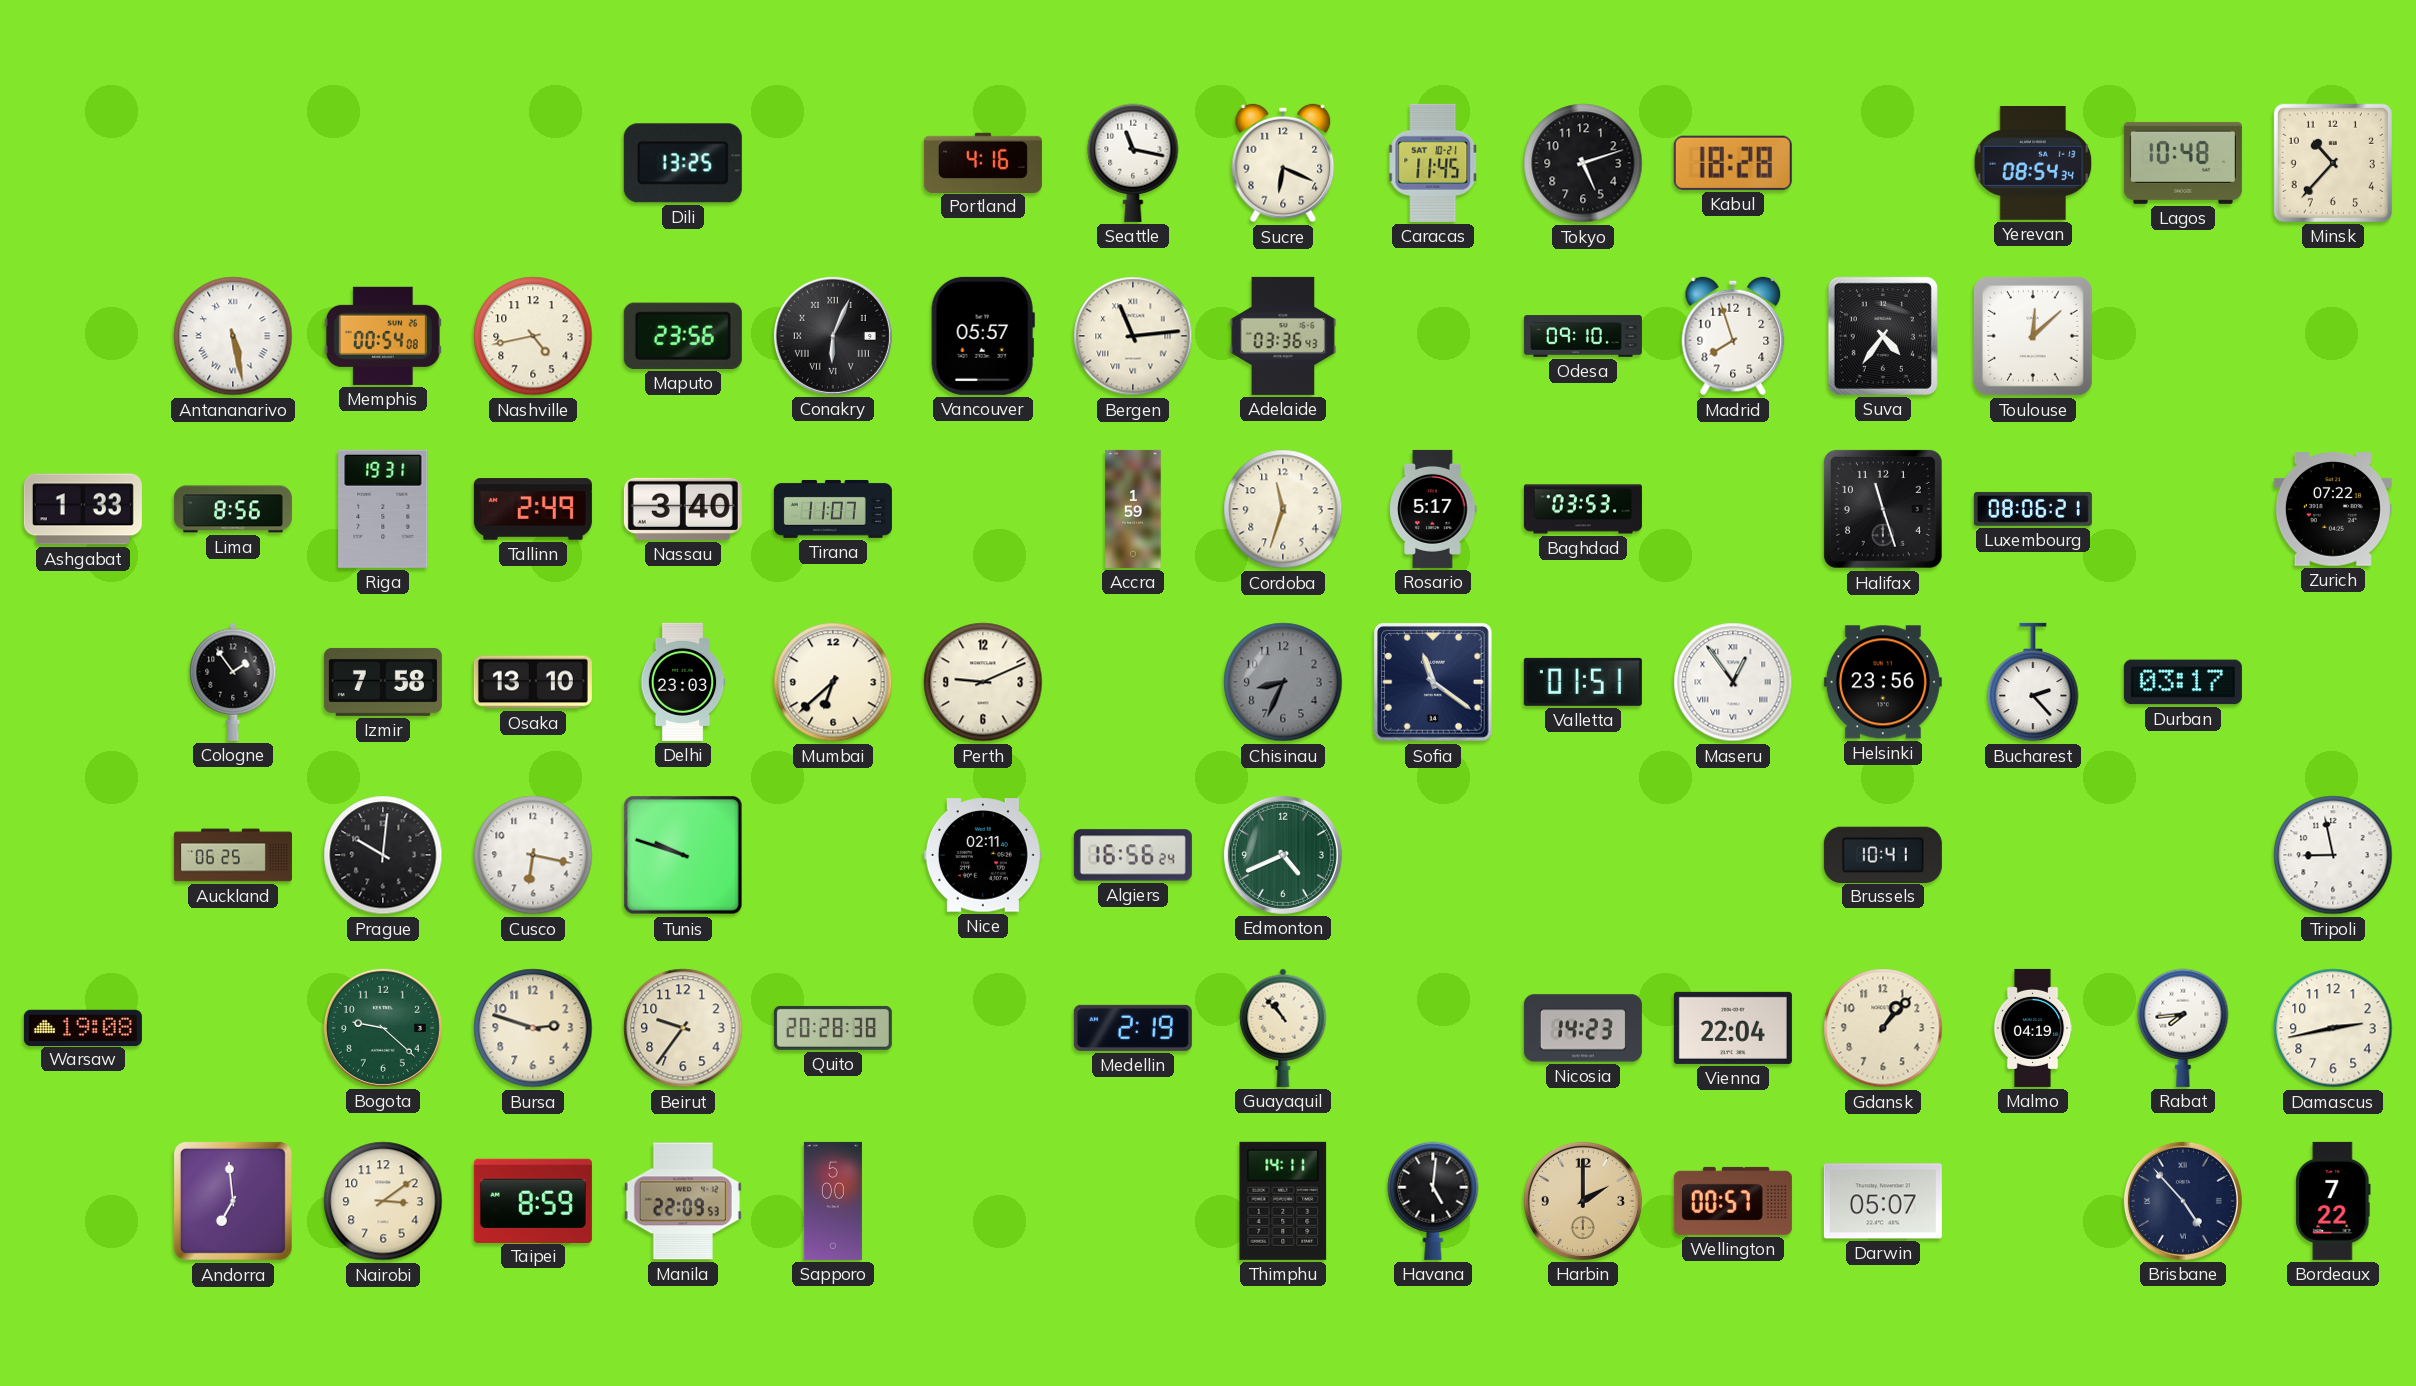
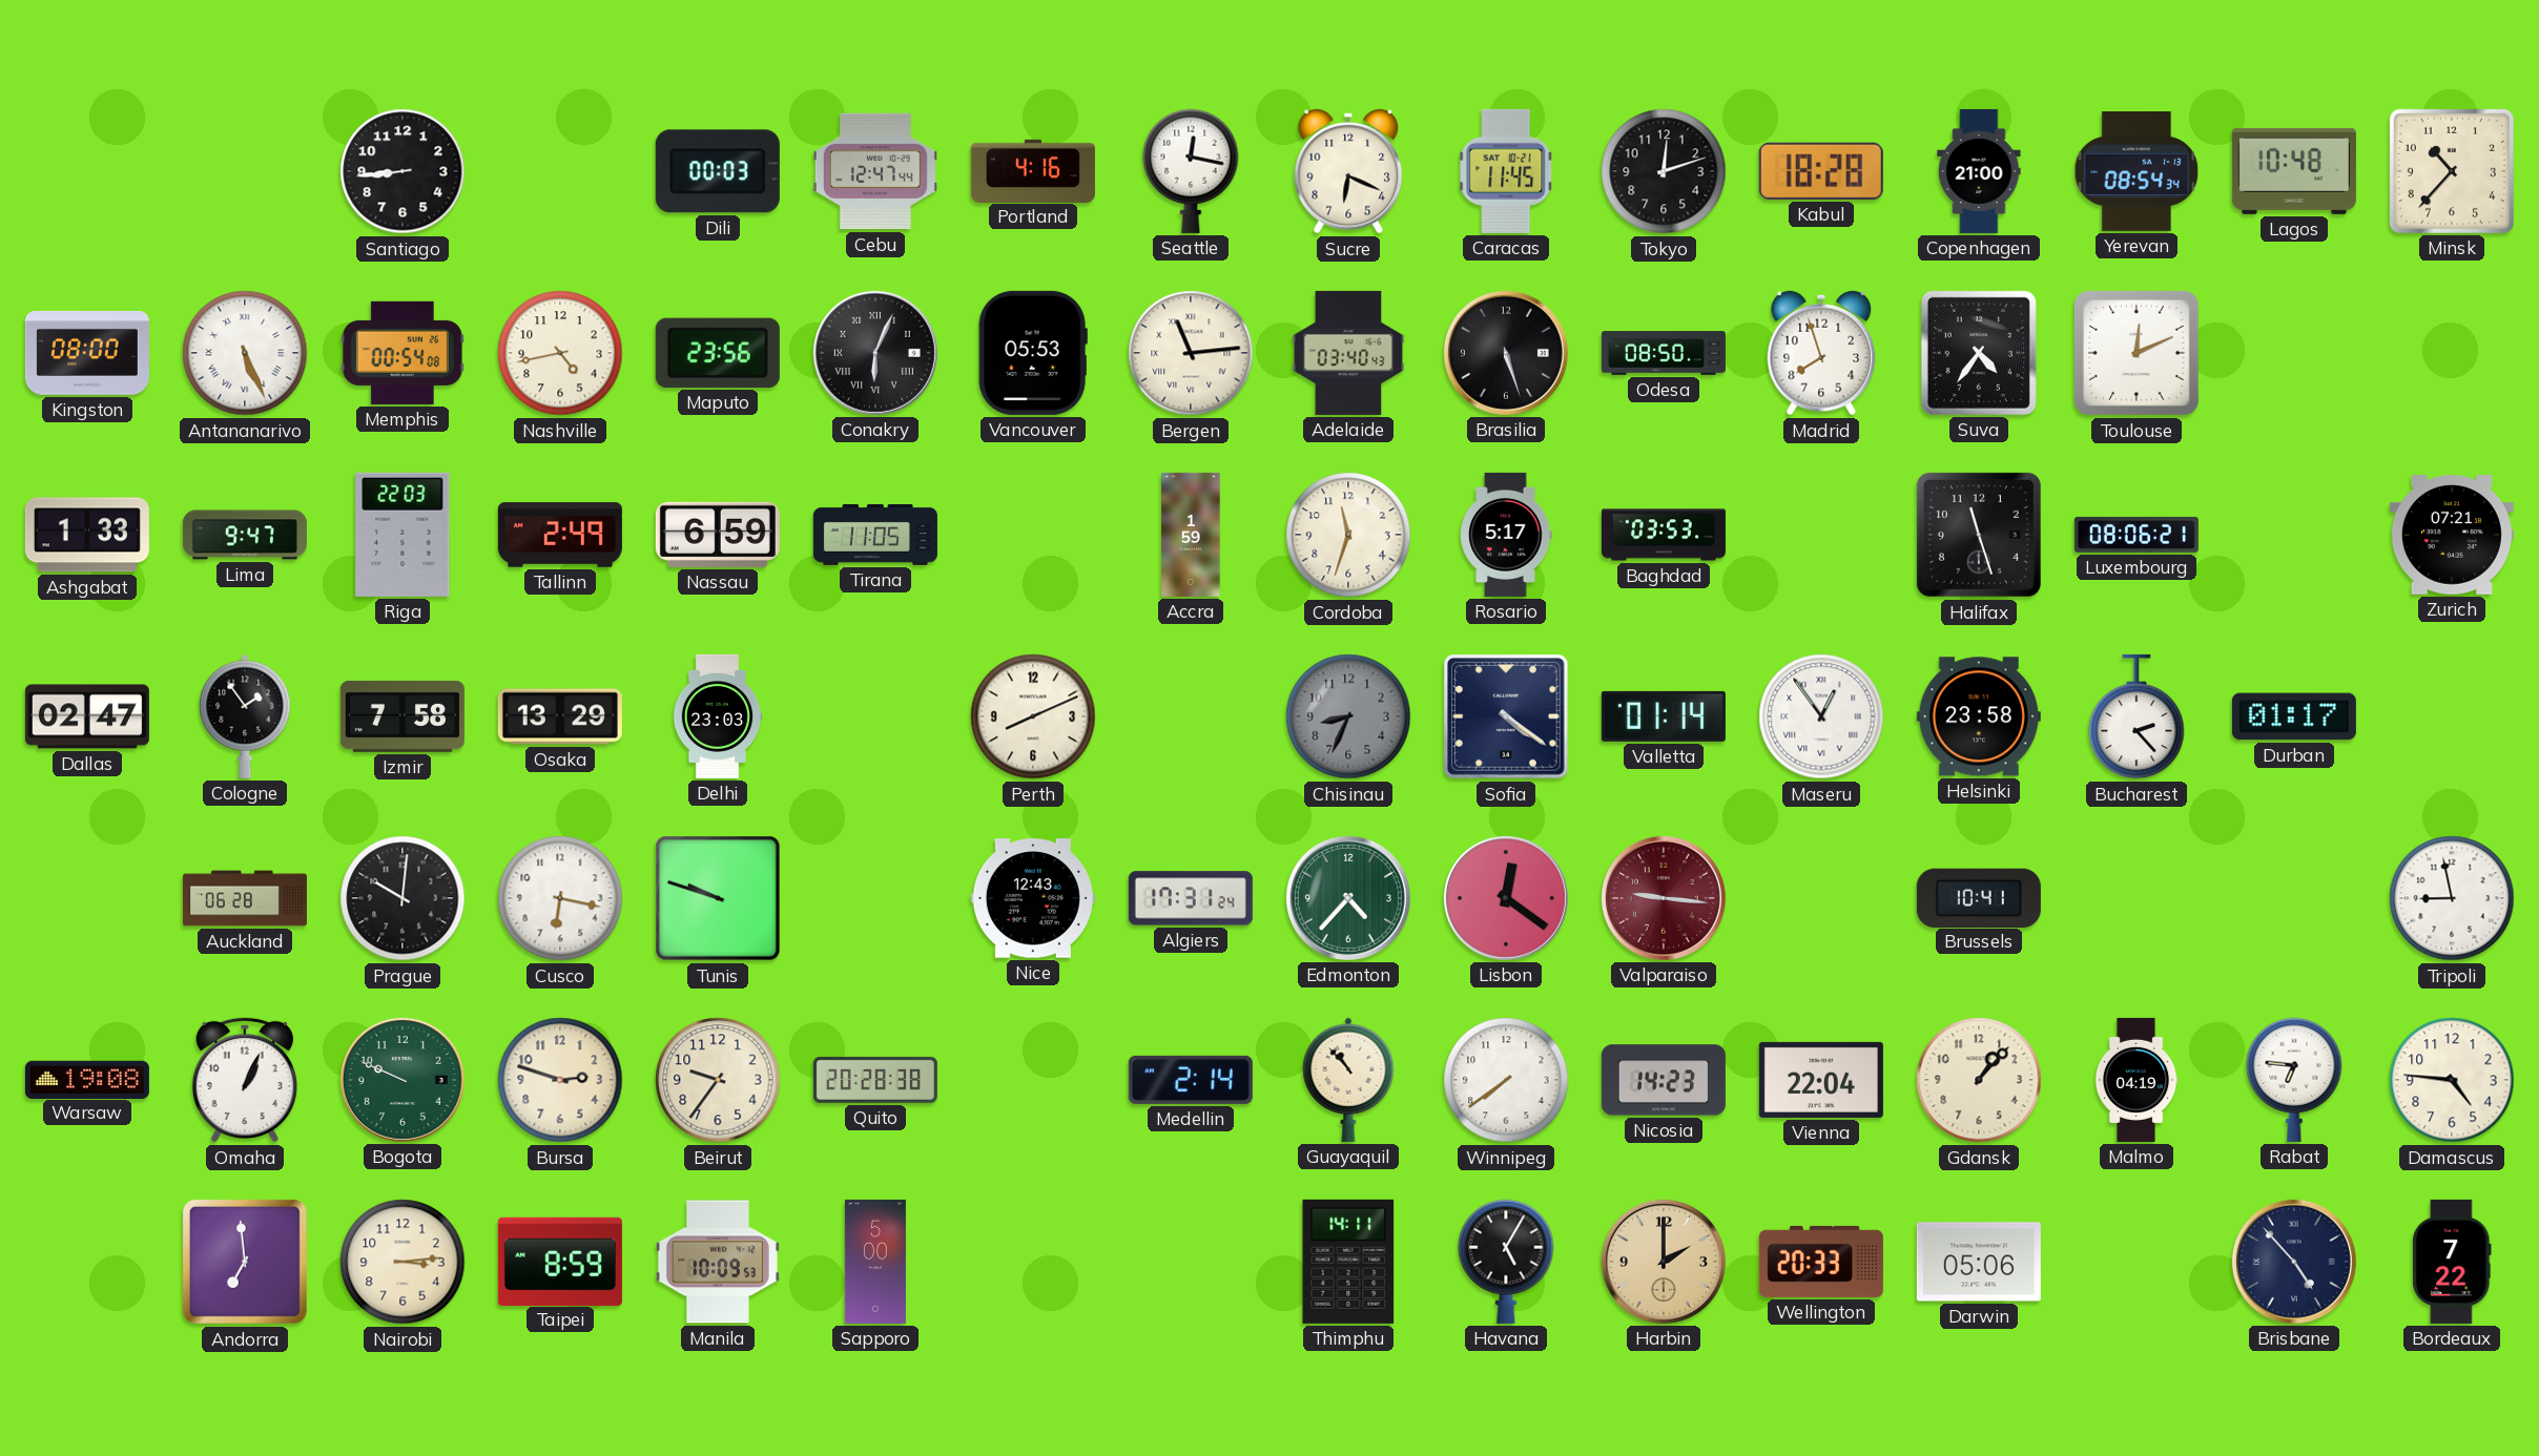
Santiago: none -> 8:44 (402, 171)
Dili: 13:25 -> 00:03 (718, 171)
Cebu: none -> 12:47 (875, 171)
Seattle: 11:17 -> 12:17 (1191, 171)
Tokyo: 5:12 -> 12:12 (1664, 171)
Copenhagen: none -> 21:00 (1979, 171)
Kingston: none -> 08:00 (87, 353)
Antananarivo: 5:28 -> 5:26 (245, 353)
Vancouver: 05:57 -> 05:53 (1033, 353)
Adelaide: 03:36 -> 03:40 (1348, 353)
Brasilia: none -> 5:27 (1506, 353)
Odesa: 09:10 -> 08:50 (1664, 353)
Toulouse: 12:08 -> 12:11 (2137, 353)
Lima: 8:56 -> 9:47 (245, 535)
Riga: 19:31 -> 22:03 (402, 535)
Nassau: 3:40 -> 6:59 (718, 535)
Tirana: 11:07 -> 11:05 (875, 535)
Zurich: 07:22 -> 07:21 (2452, 535)
Dallas: none -> 02:47 (87, 716)
Osaka: 13:10 -> 13:29 (560, 716)
Mumbai: 6:38 -> none (833, 682)
Perth: 9:11 -> 8:11 (1033, 716)
Sofia: 11:21 -> 4:21 (1507, 717)
Valletta: 01:51 -> 01:14 (1664, 716)
Helsinki: 23:56 -> 23:58 (1979, 716)
Durban: 03:17 -> 01:17 (2294, 716)
Auckland: 06:25 -> 06:28 (245, 898)
Nice: 02:11 -> 12:43 (1033, 898)
Algiers: 16:56 -> 17:31 (1191, 898)
Edmonton: 4:41 -> 4:37 (1348, 898)
Lisbon: none -> 12:21 (1506, 898)
Valparaiso: none -> 9:16 (1664, 898)
Omaha: none -> 1:04 (245, 1080)
Bogota: 9:22 -> 9:49 (402, 1080)
Medellin: 2:19 -> 2:14 (1191, 1080)
Winnipeg: none -> 7:39 (1506, 1080)
Rabat: 7:44 -> 6:46 (2294, 1080)
Damascus: 2:43 -> 4:46 (2452, 1080)
Nairobi: 3:09 -> 3:14 (402, 1262)
Manila: 22:09 -> 10:09 (718, 1262)
Havana: 5:01 -> 5:05 (1506, 1262)
Wellington: 00:57 -> 20:33 (1821, 1262)
Darwin: 05:07 -> 05:06 (1979, 1262)
